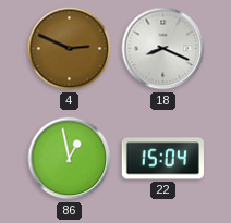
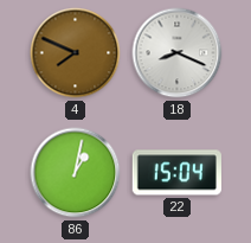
4: 2:49 -> 7:49 (76, 53)
86: 12:58 -> 1:02 (76, 173)
